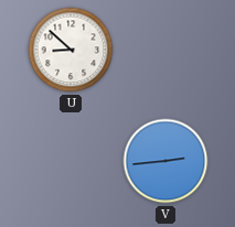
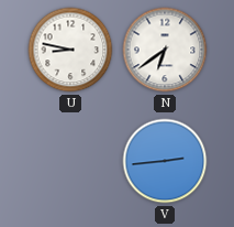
U: 8:52 -> 8:47 (70, 50)
N: none -> 6:39 (165, 50)
